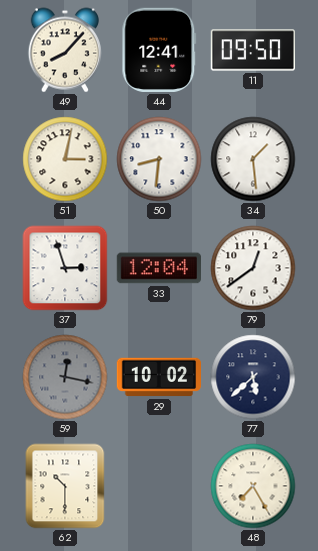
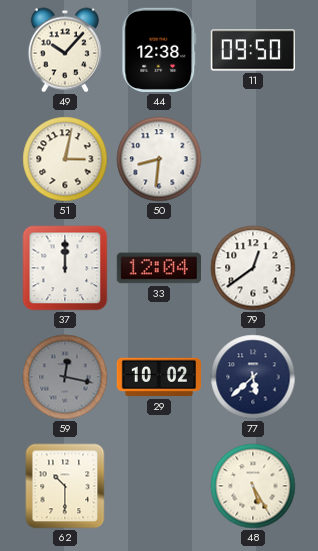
49: 8:07 -> 10:07 (65, 50)
44: 12:41 -> 12:38 (159, 50)
34: 1:29 -> none (253, 159)
37: 2:57 -> 12:00 (65, 268)
48: 7:25 -> 5:25 (253, 486)
